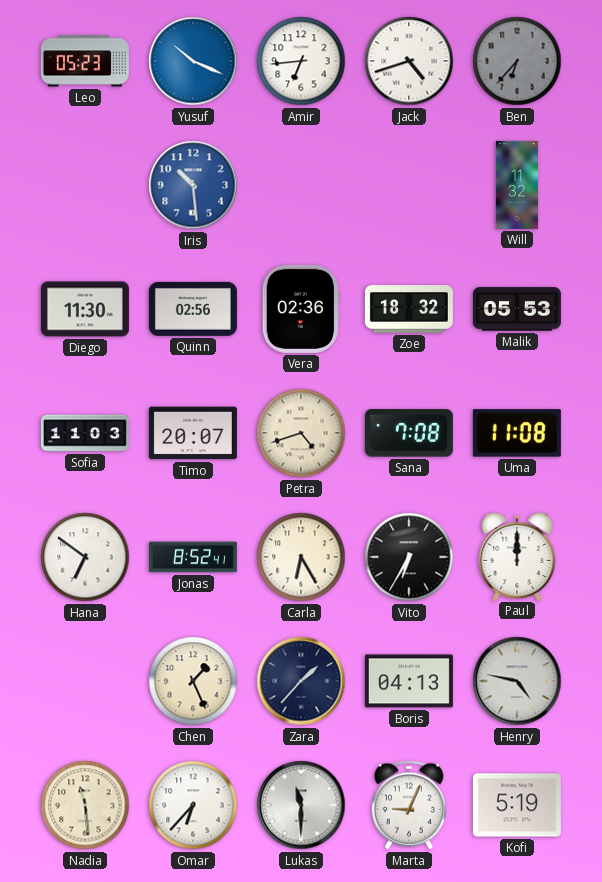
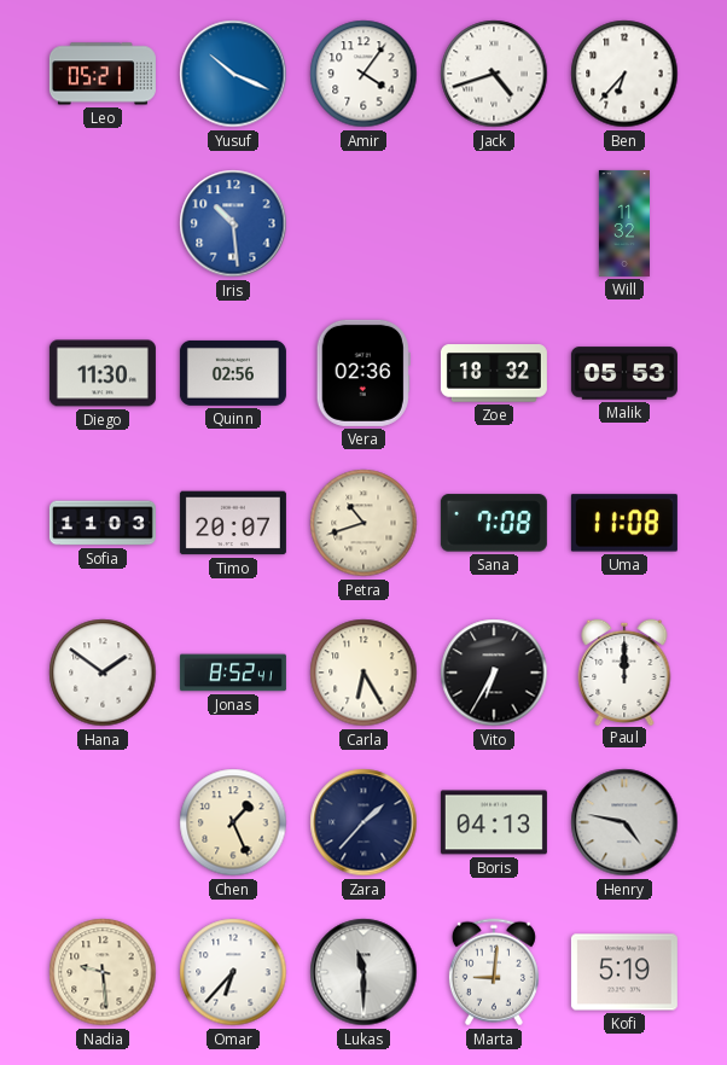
Leo: 05:23 -> 05:21 (103, 74)
Amir: 6:44 -> 4:06 (363, 74)
Ben dial: grey -> white (624, 74)
Petra: 4:42 -> 10:42 (363, 523)
Hana: 6:51 -> 1:51 (103, 673)
Nadia: 11:29 -> 9:29 (103, 972)
Marta: 9:04 -> 9:01 (494, 972)
